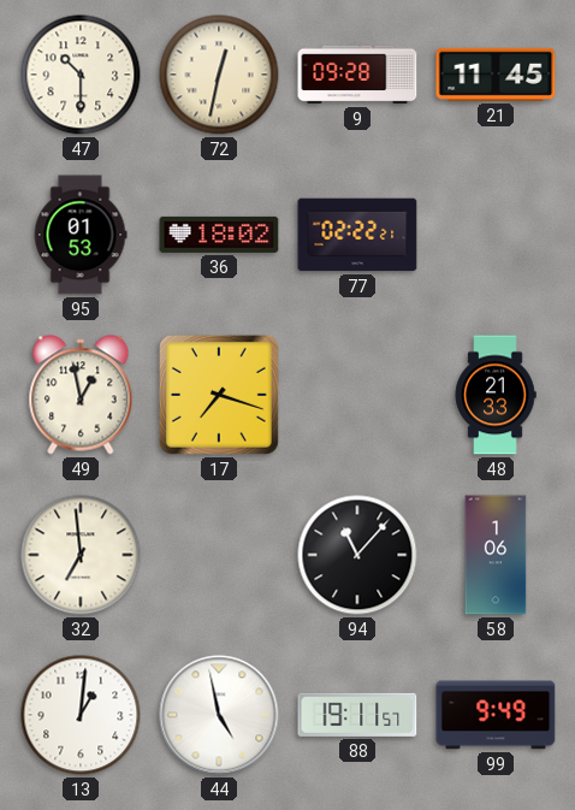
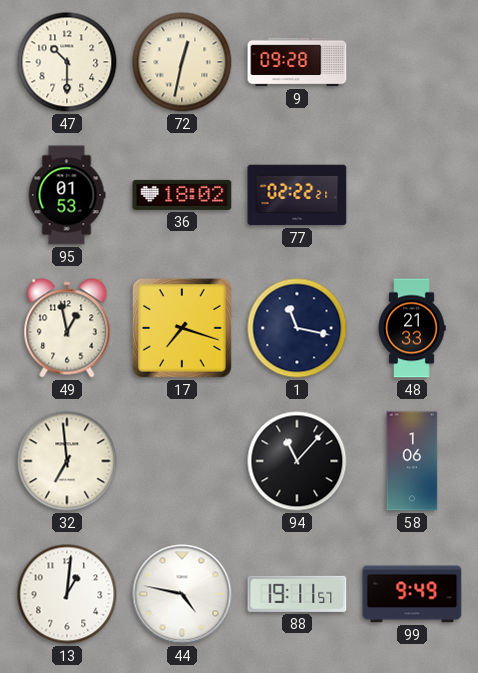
21: 11:45 -> none (496, 75)
1: none -> 11:17 (297, 328)
44: 4:58 -> 4:47 (182, 594)
